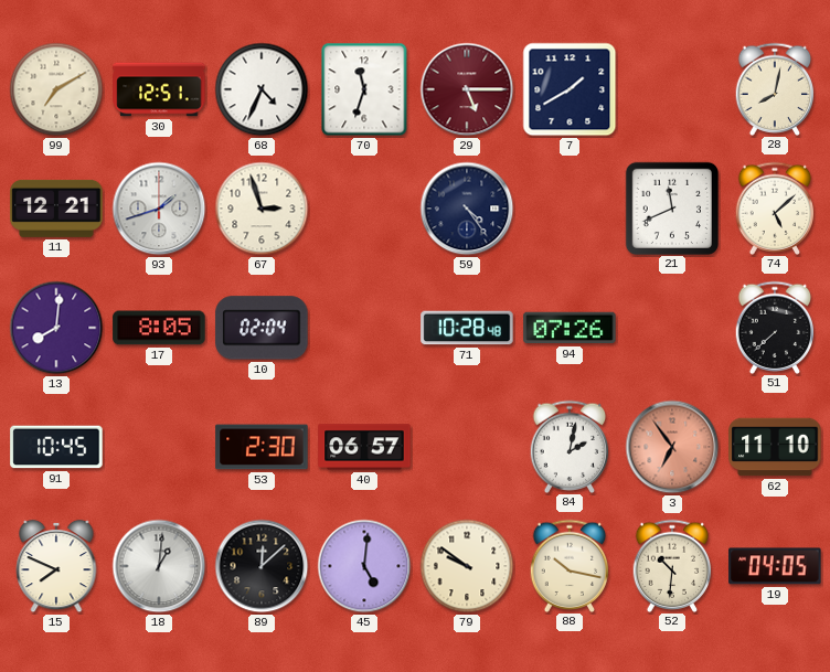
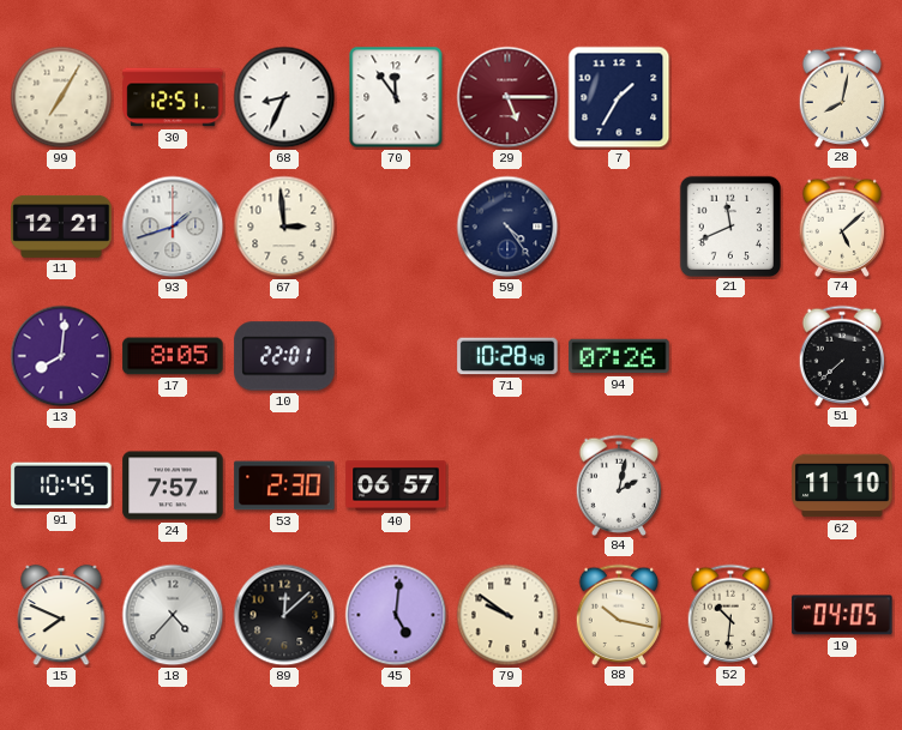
99: 7:10 -> 7:05 (61, 97)
68: 4:34 -> 8:34 (284, 97)
70: 11:33 -> 11:54 (396, 97)
7: 1:40 -> 1:35 (619, 97)
67: 2:57 -> 2:59 (284, 227)
10: 02:04 -> 22:01 (284, 356)
24: none -> 7:57 (173, 485)
3: 6:54 -> none (672, 447)
18: 1:01 -> 4:37 (173, 615)
